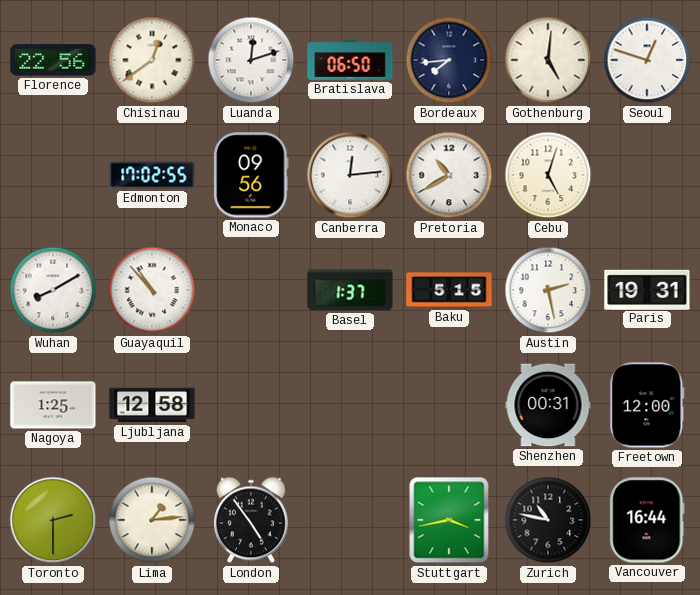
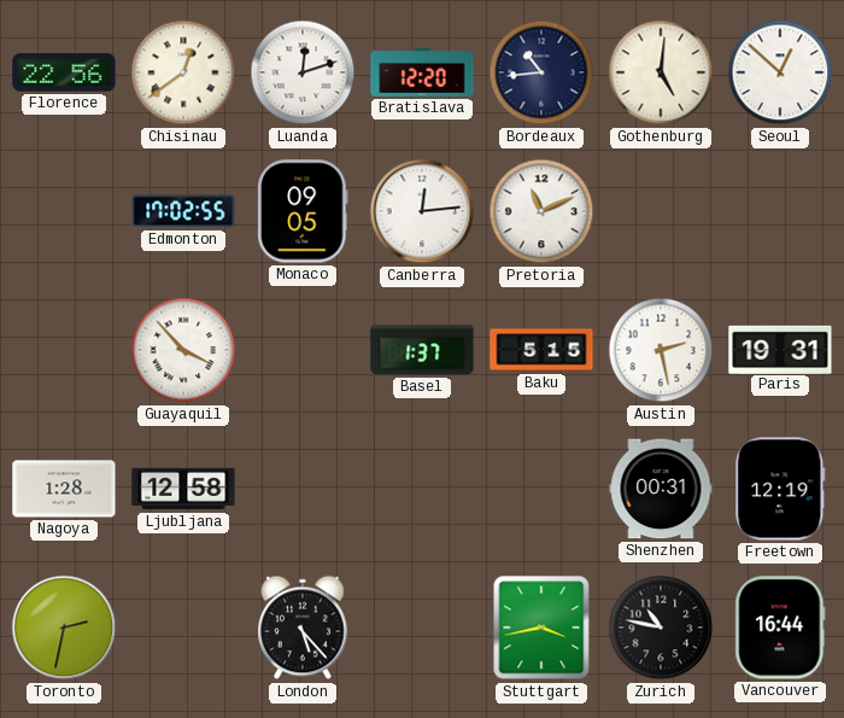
Bratislava: 06:50 -> 12:20 (422, 72)
Bordeaux: 7:44 -> 10:44 (541, 72)
Seoul: 12:48 -> 12:52 (780, 72)
Monaco: 09:56 -> 09:05 (303, 211)
Pretoria: 10:40 -> 11:11 (541, 211)
Cebu: 5:03 -> none (548, 175)
Wuhan: 8:10 -> none (53, 290)
Guayaquil: 10:53 -> 3:53 (183, 350)
Nagoya: 1:25 -> 1:28 (64, 489)
Freetown: 12:00 -> 12:19 (780, 489)
Toronto: 2:30 -> 2:32 (64, 627)
Lima: 1:14 -> none (152, 520)
London: 4:54 -> 5:23 (304, 627)
